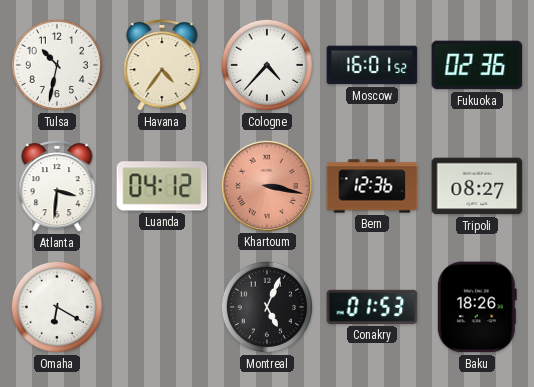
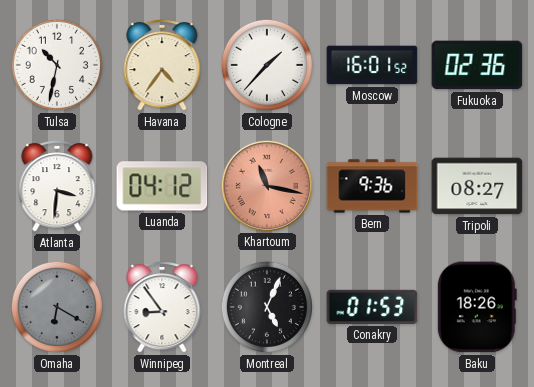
Cologne: 4:37 -> 1:37 (267, 65)
Khartoum: 3:17 -> 11:17 (266, 185)
Bern: 12:36 -> 9:36 (372, 186)
Omaha dial: white -> grey (57, 307)
Winnipeg: none -> 8:54 (162, 307)
